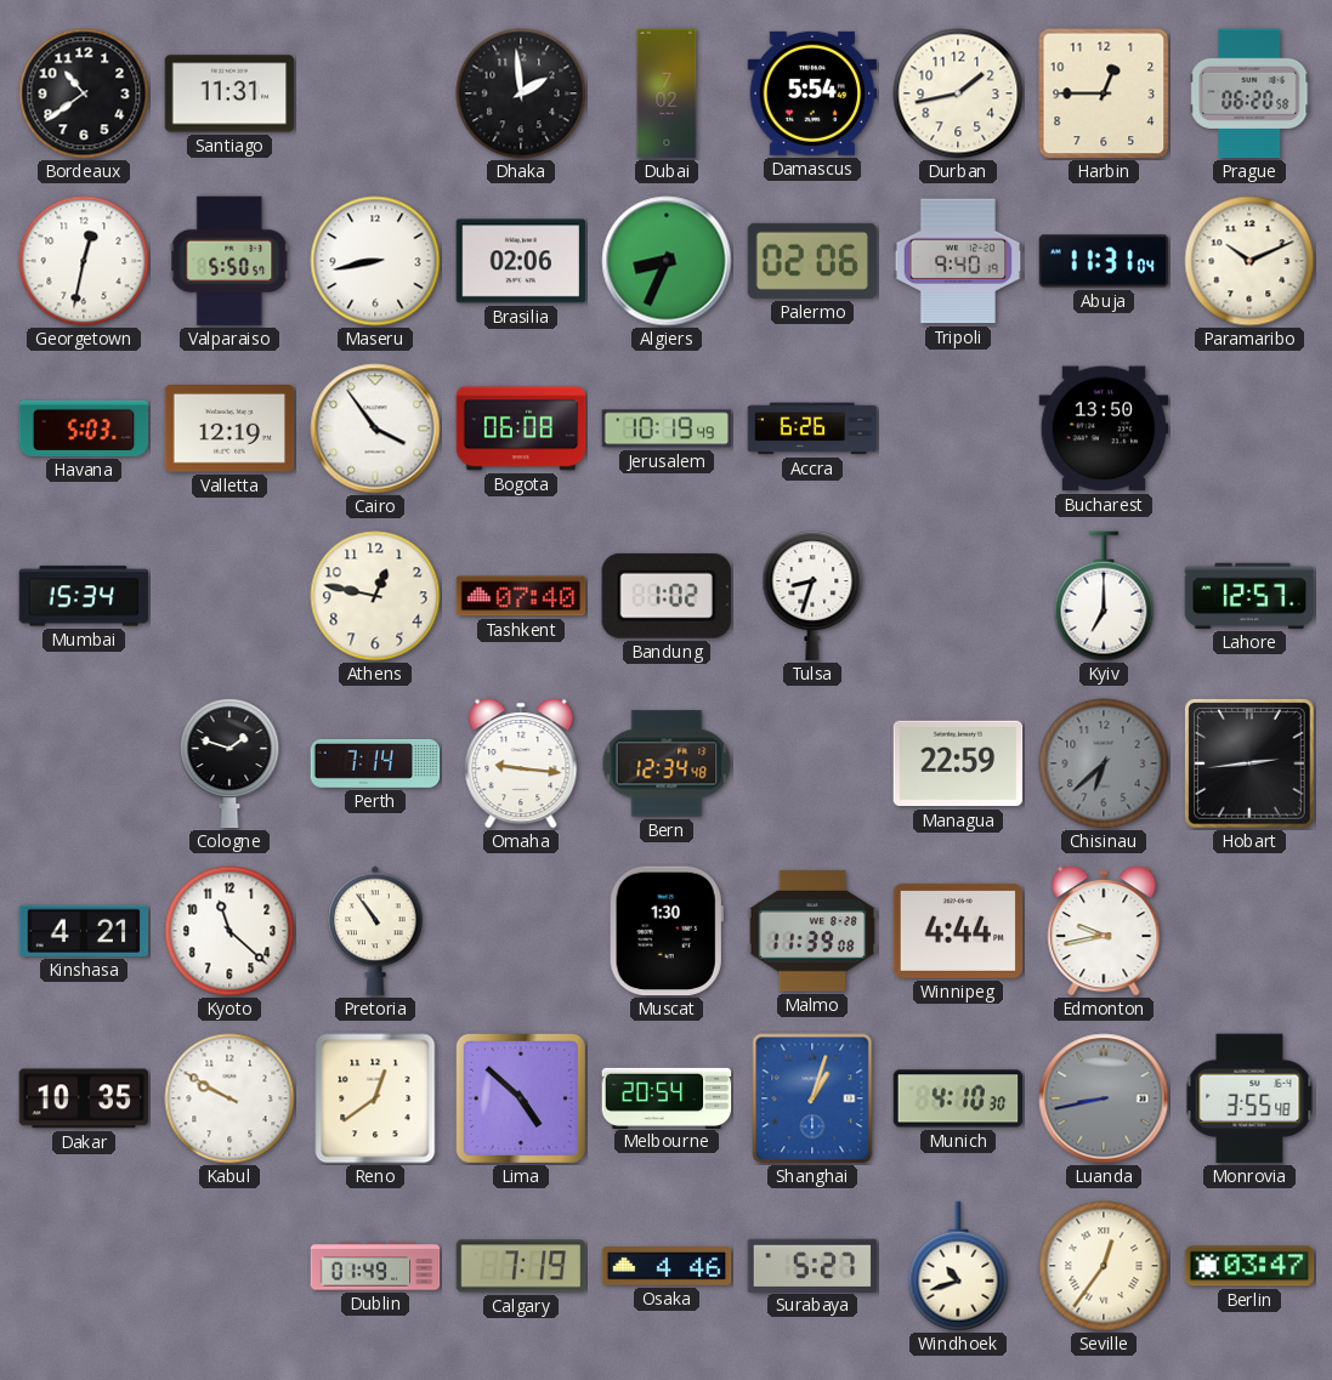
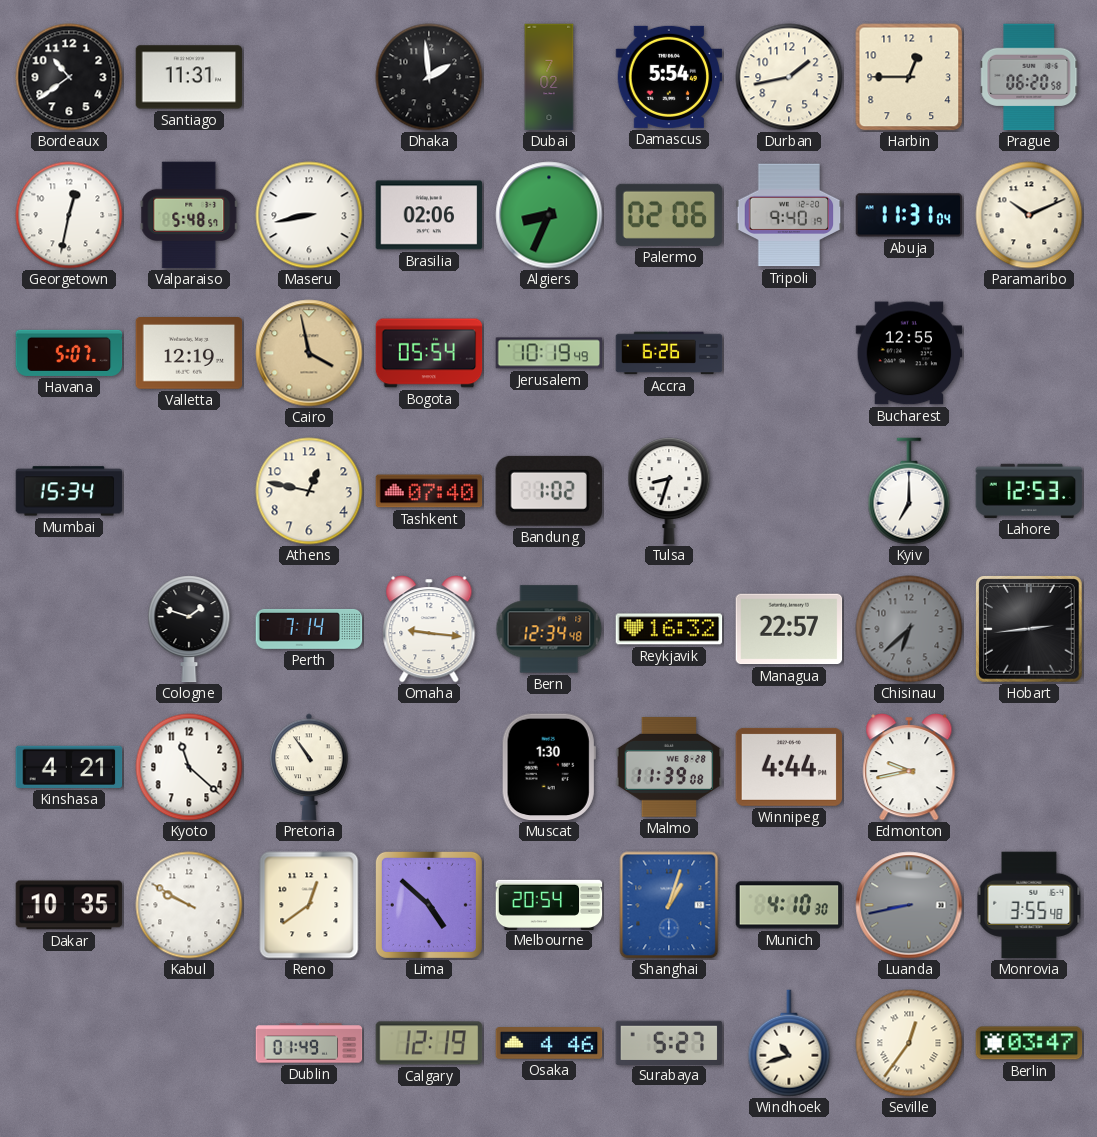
Valparaiso: 5:50 -> 5:48 (189, 215)
Havana: 5:03 -> 5:07 (69, 353)
Cairo: 3:54 -> 3:58 (309, 353)
Cairo dial: white -> champagne (309, 353)
Bogota: 06:08 -> 05:54 (429, 353)
Bucharest: 13:50 -> 12:55 (909, 353)
Lahore: 12:57 -> 12:53 (1029, 491)
Reykjavik: none -> 16:32 (669, 629)
Managua: 22:59 -> 22:57 (789, 629)
Calgary: 7:19 -> 12:19 (429, 1043)
